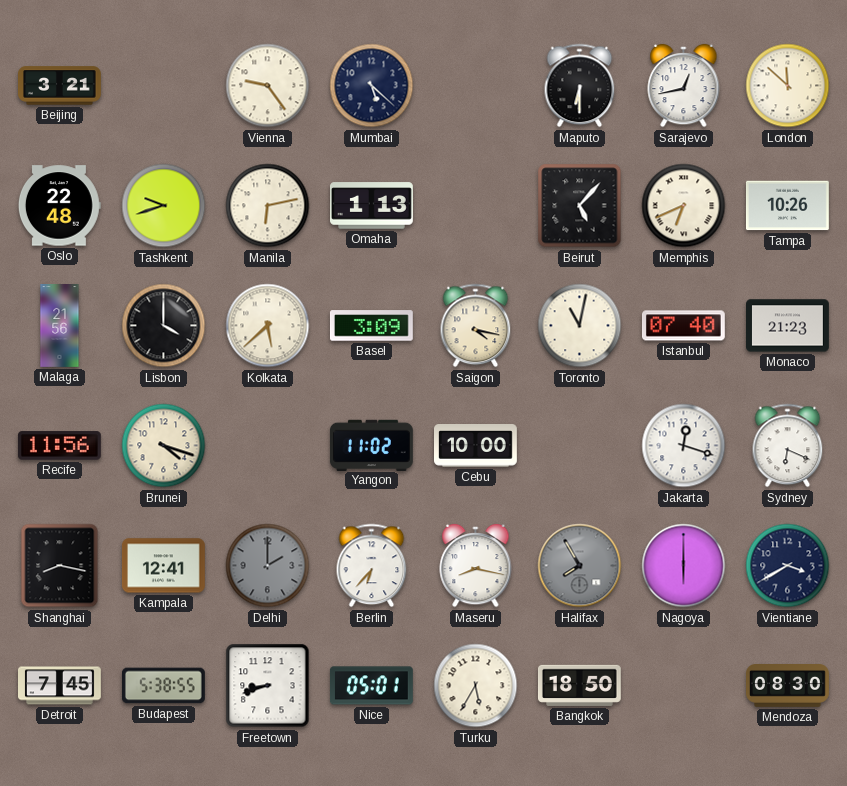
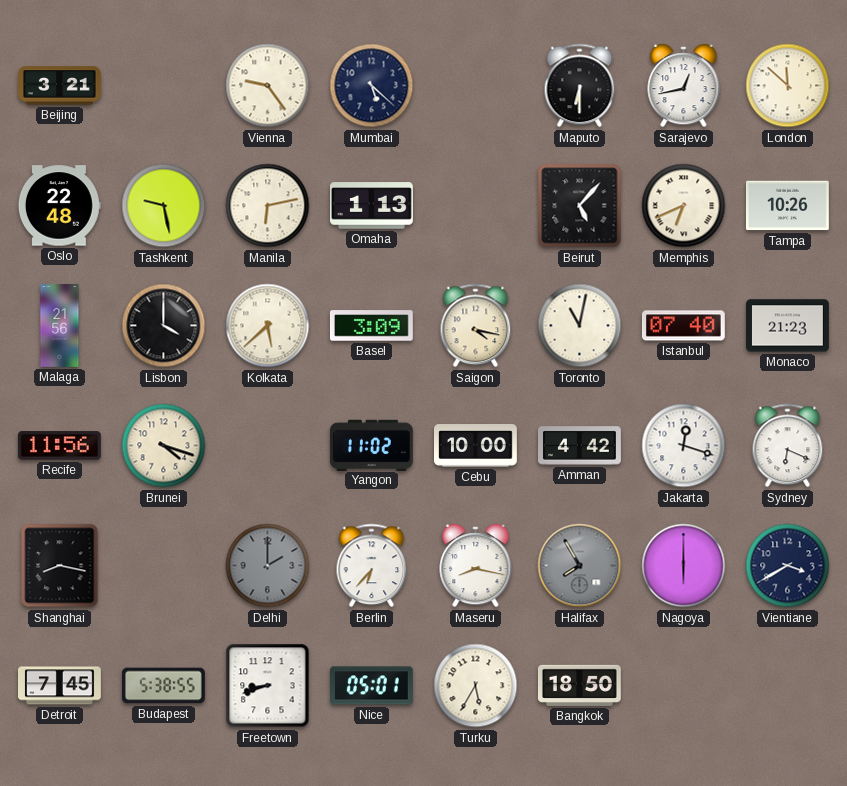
Tashkent: 9:42 -> 9:28 (164, 206)
Amman: none -> 4:42 (580, 446)
Kampala: 12:41 -> none (163, 566)
Mendoza: 08:30 -> none (788, 686)
